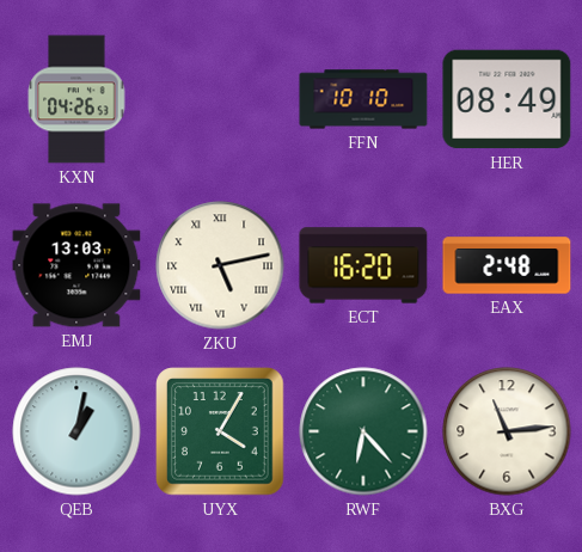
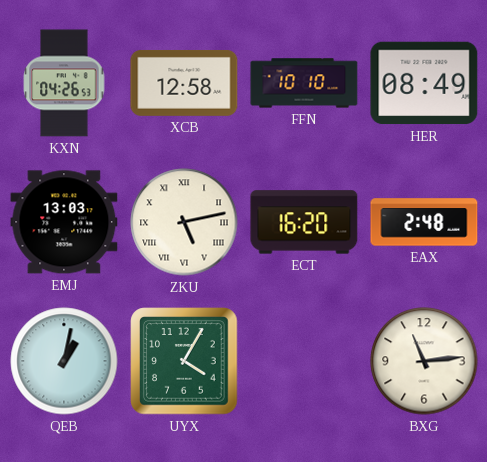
XCB: none -> 12:58 (184, 83)
RWF: 6:23 -> none (363, 431)
